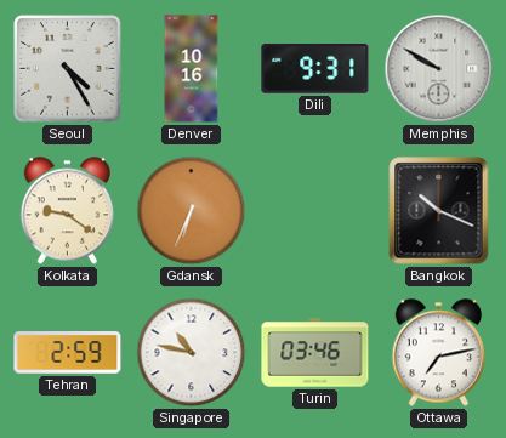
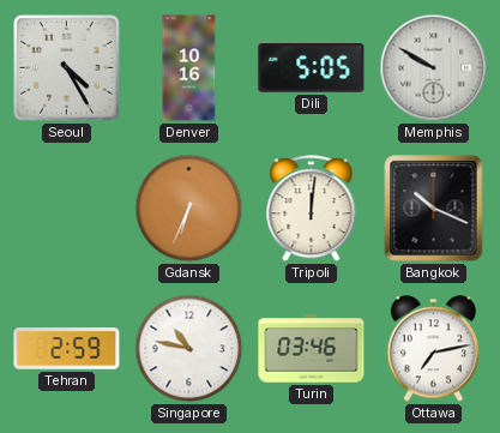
Dili: 9:31 -> 5:05 (312, 68)
Kolkata: 9:21 -> none (67, 211)
Tripoli: none -> 12:01 (312, 209)
